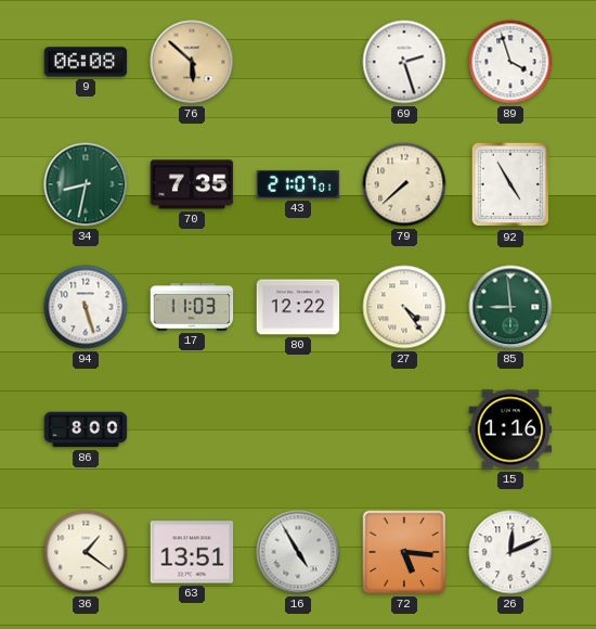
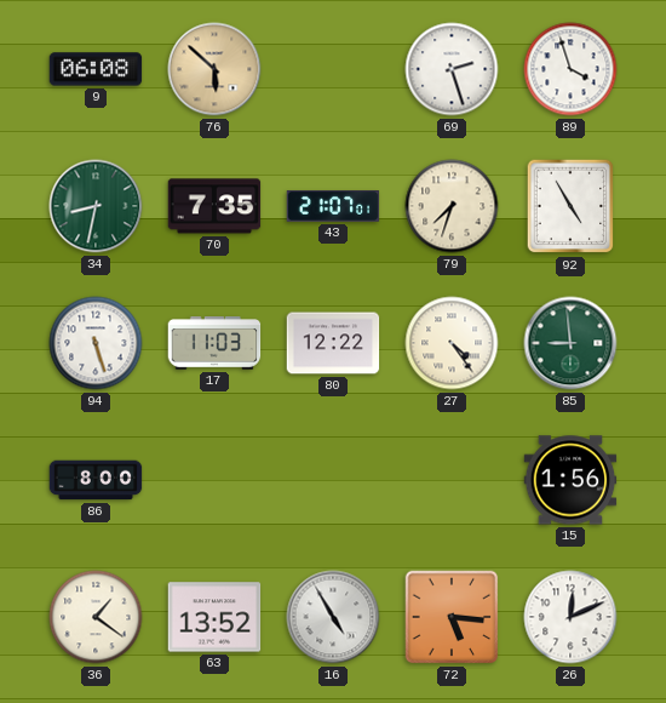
79: 7:38 -> 7:33 (452, 206)
15: 1:16 -> 1:56 (570, 480)
63: 13:51 -> 13:52 (214, 617)
